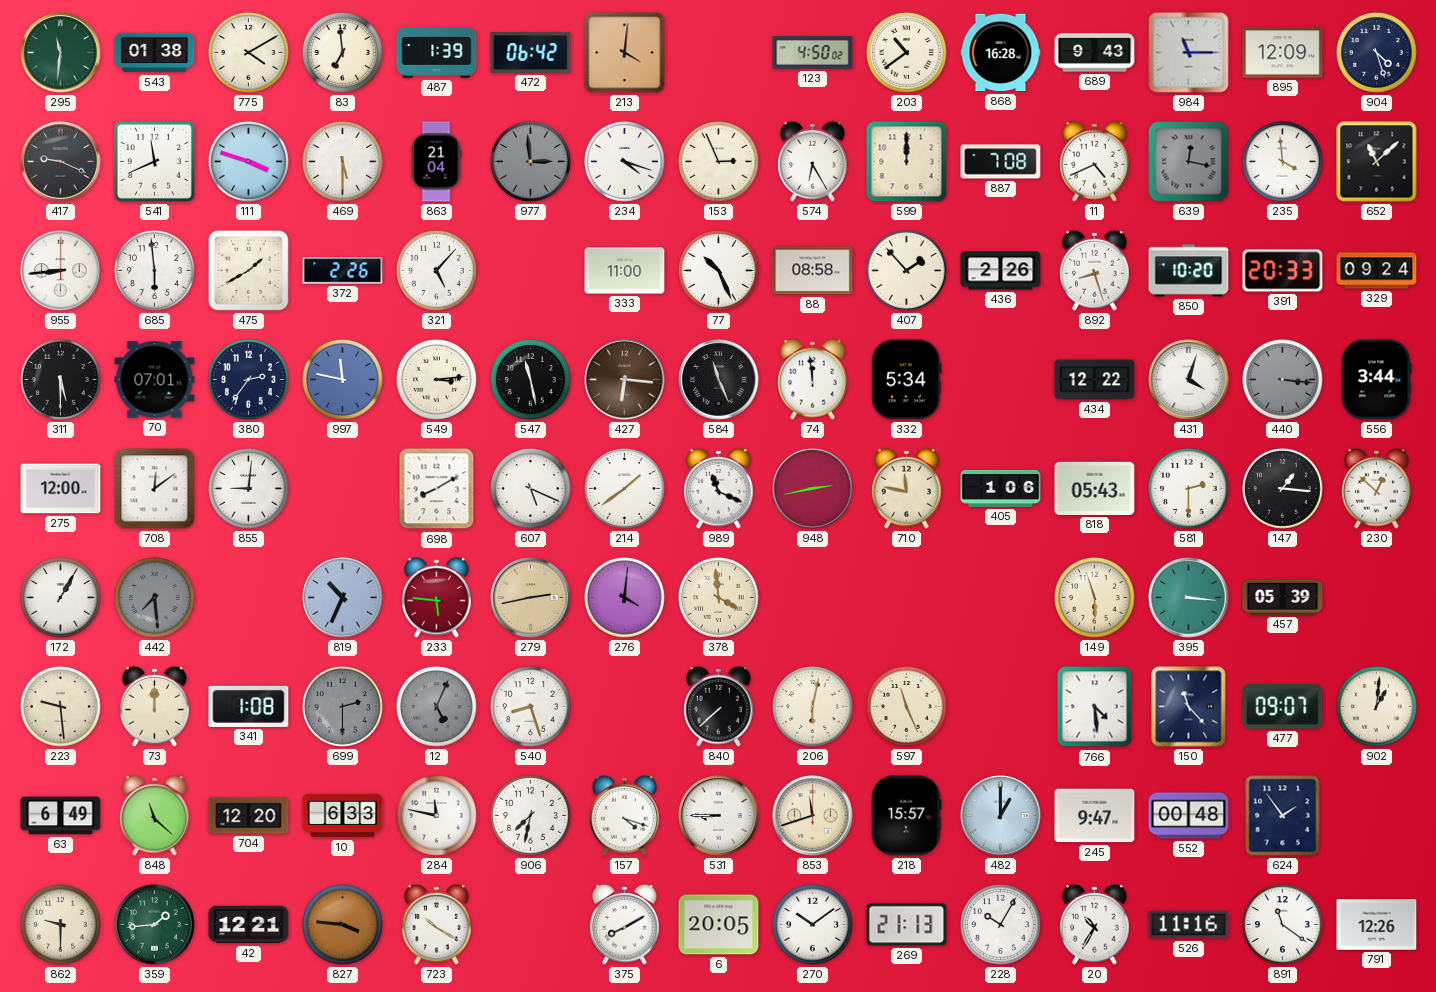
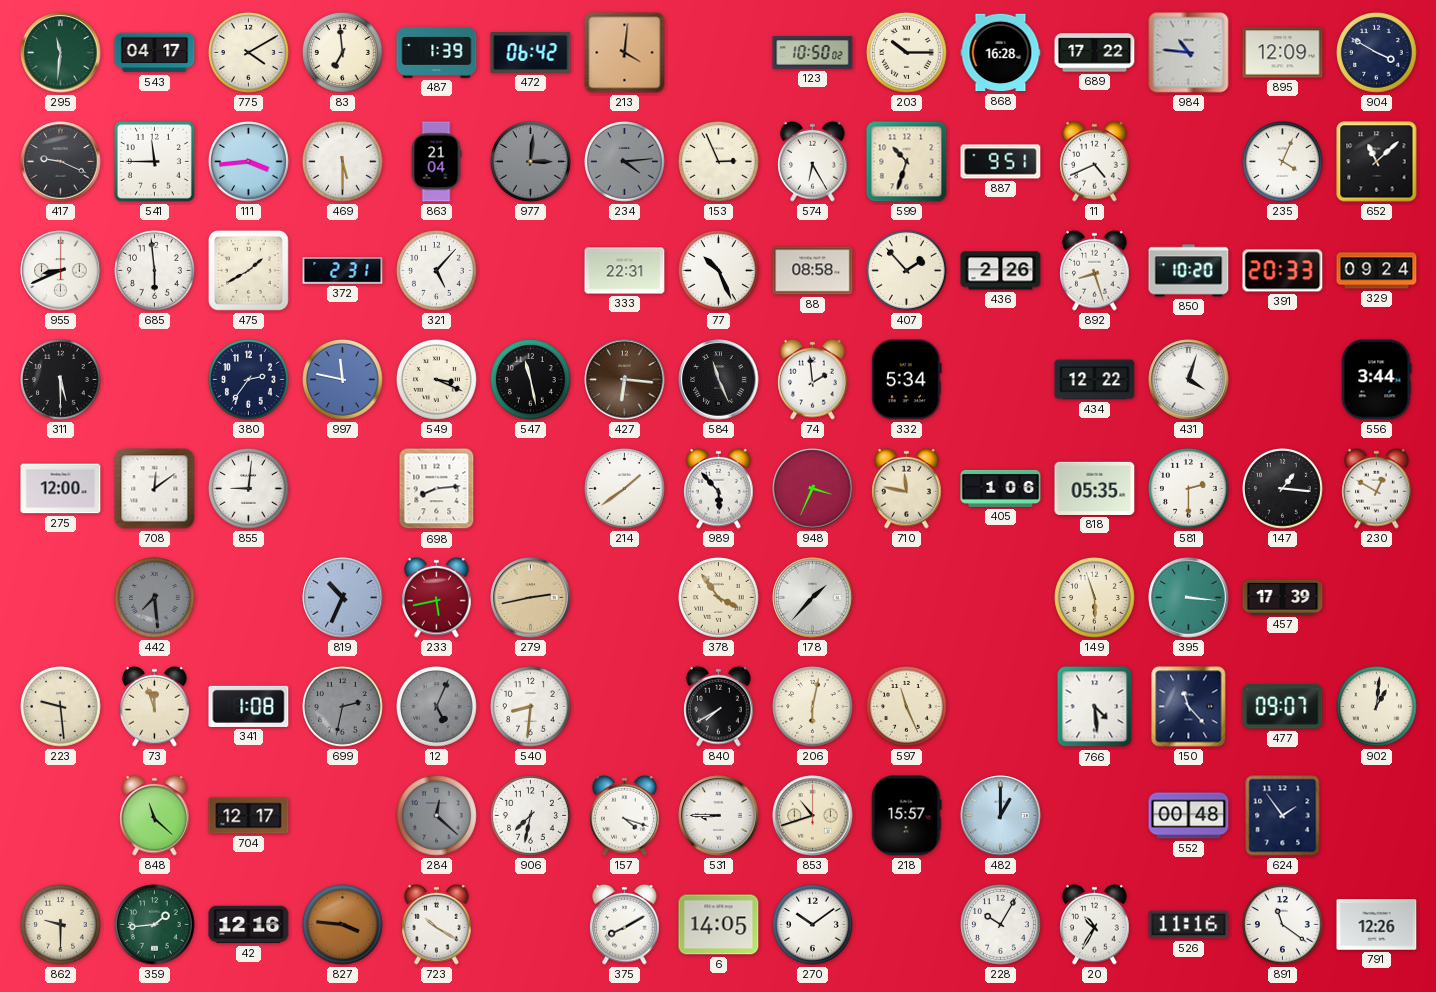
543: 01:38 -> 04:17 (155, 53)
123: 4:50 -> 10:50 (813, 53)
203: 10:39 -> 10:15 (907, 53)
689: 9:43 -> 17:22 (1095, 53)
984: 11:15 -> 10:46 (1189, 53)
904: 4:27 -> 3:50 (1377, 53)
541: 11:41 -> 11:45 (154, 161)
111: 3:48 -> 3:44 (249, 162)
977: 2:59 -> 3:01 (531, 162)
234: 4:18 -> 4:14 (625, 162)
234 dial: white -> grey (625, 162)
599: 12:00 -> 10:33 (907, 162)
887: 7:08 -> 9:51 (1001, 162)
639: 12:17 -> none (1189, 162)
235: 3:59 -> 4:04 (1283, 162)
955: 8:44 -> 8:41 (61, 271)
372: 2:26 -> 2:31 (343, 271)
333: 11:00 -> 22:31 (625, 271)
70: 07:01 -> none (155, 380)
549: 3:14 -> 3:19 (437, 380)
74: 11:59 -> 1:59 (813, 379)
440: 3:16 -> none (1283, 380)
698: 8:10 -> 8:14 (437, 489)
607: 5:19 -> none (531, 489)
989: 11:19 -> 5:53 (719, 488)
948: 2:43 -> 3:34 (813, 489)
818: 05:43 -> 05:35 (1095, 488)
230: 12:52 -> 12:50 (1377, 488)
172: 1:05 -> none (61, 598)
233: 5:46 -> 5:43 (437, 597)
276: 4:01 -> none (625, 598)
378: 3:59 -> 3:54 (719, 598)
178: none -> 1:37 (813, 598)
457: 05:39 -> 17:39 (1283, 597)
73: 12:00 -> 11:57 (155, 706)
699: 2:30 -> 2:32 (343, 707)
540: 8:27 -> 8:31 (531, 707)
840: 7:38 -> 7:40 (719, 706)
63: 6:49 -> none (61, 816)
704: 12:20 -> 12:17 (249, 816)
10: 6:33 -> none (343, 816)
284: 11:47 -> 12:22 (437, 816)
284 dial: white -> grey (437, 816)
853: 11:42 -> 10:42 (813, 816)
245: 9:47 -> none (1095, 816)
42: 12:21 -> 12:16 (249, 925)
6: 20:05 -> 14:05 (719, 925)
269: 21:13 -> none (907, 925)
